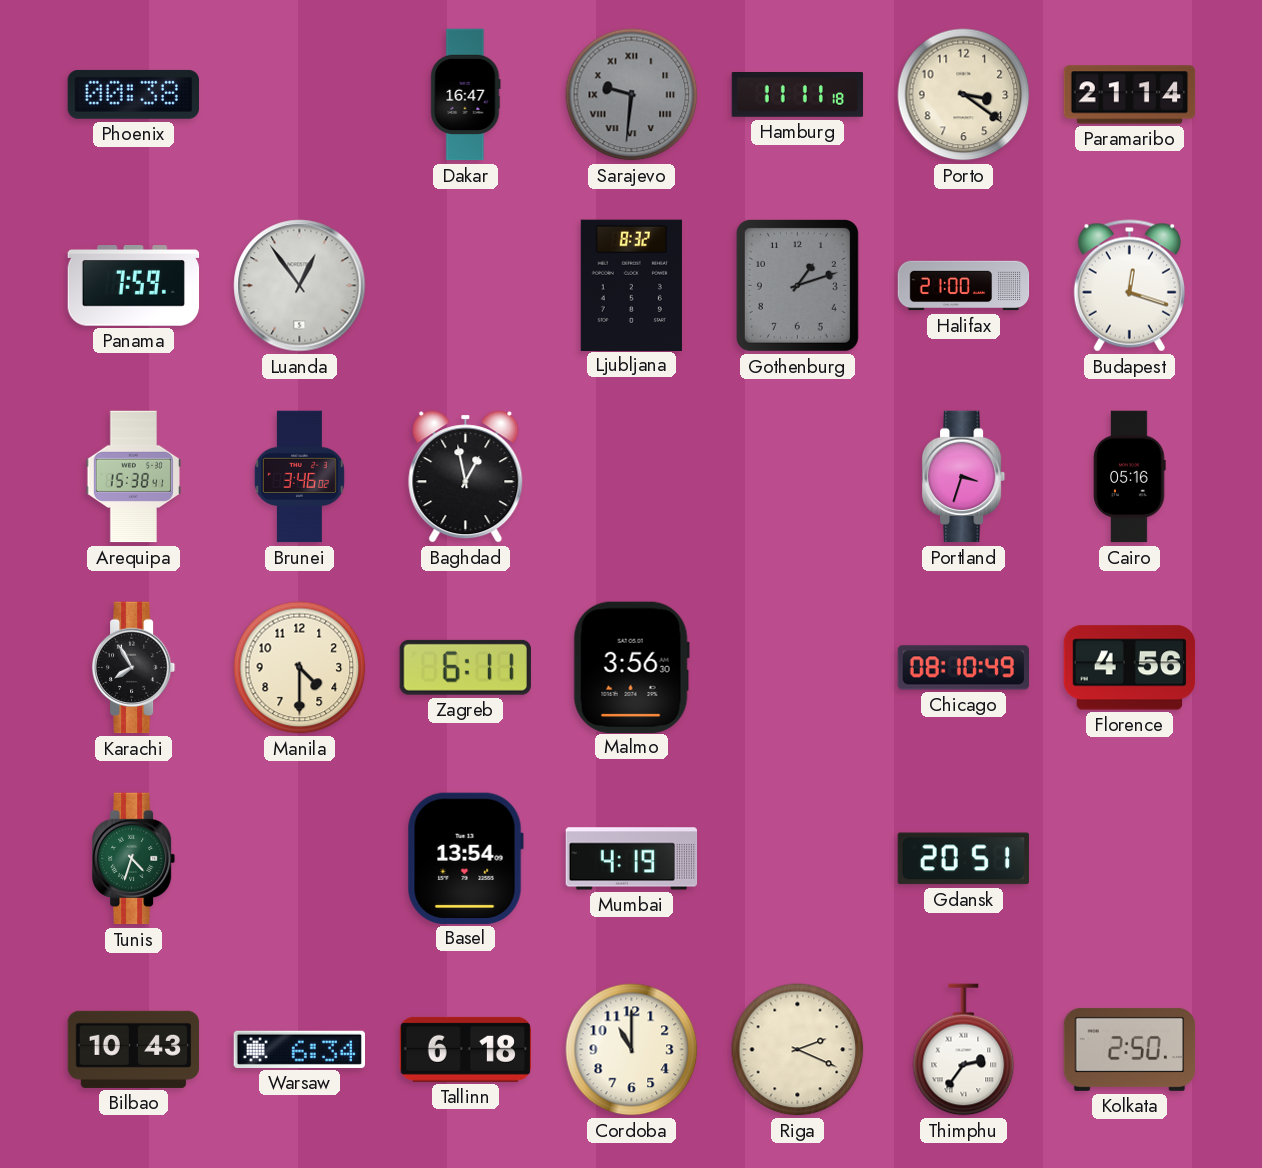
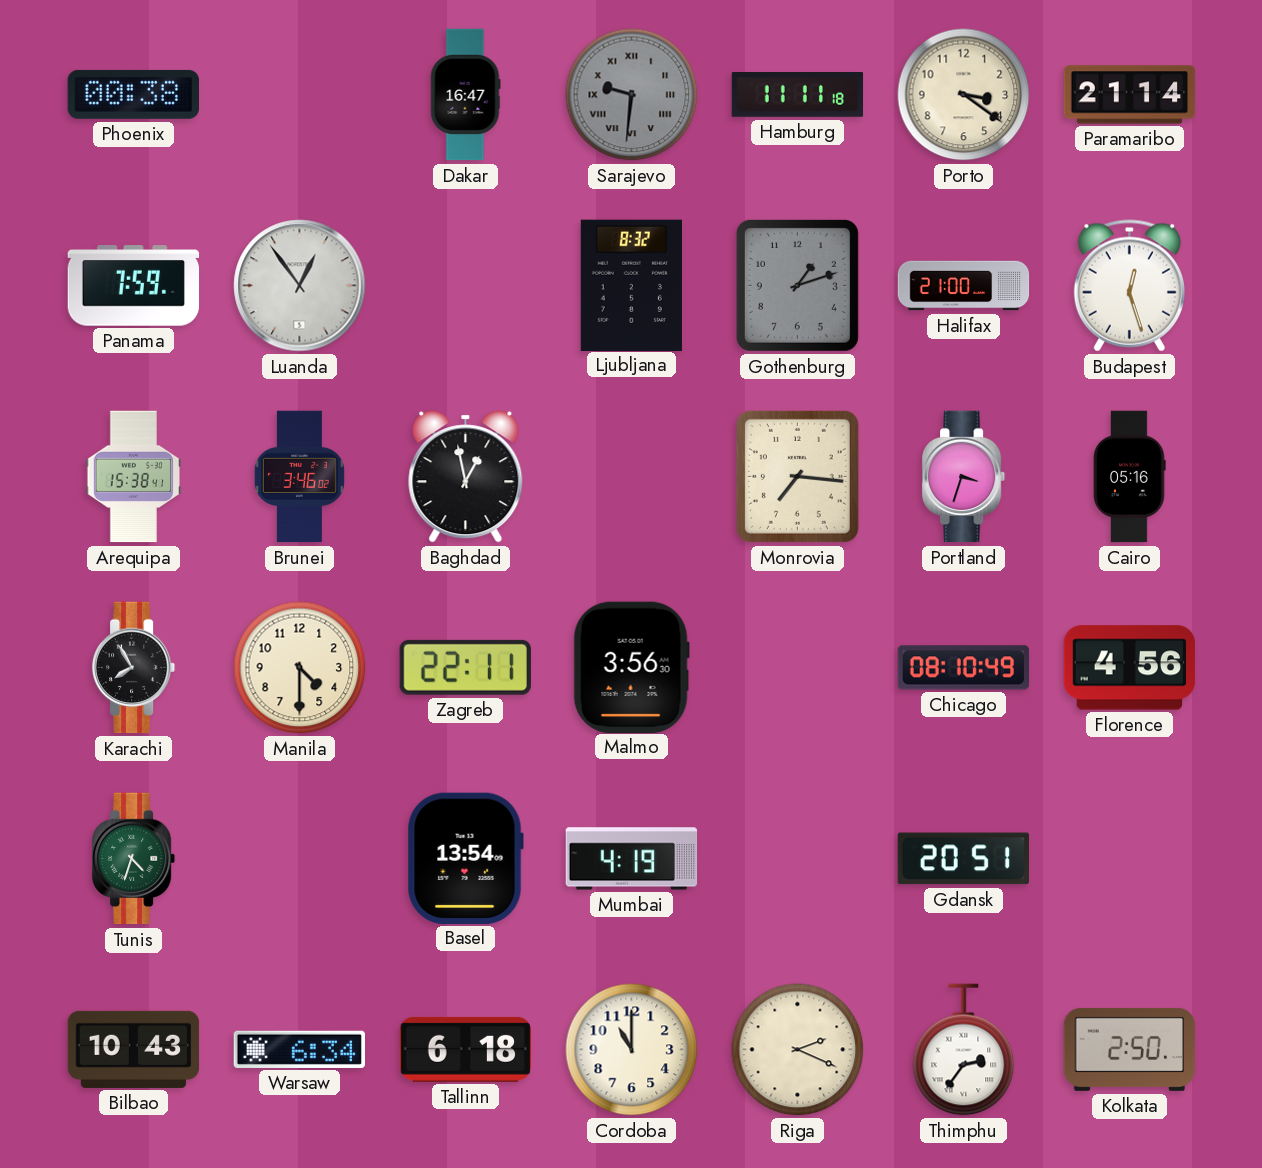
Budapest: 12:18 -> 12:27 (1129, 286)
Monrovia: none -> 7:16 (797, 476)
Zagreb: 6:11 -> 22:11 (465, 667)
